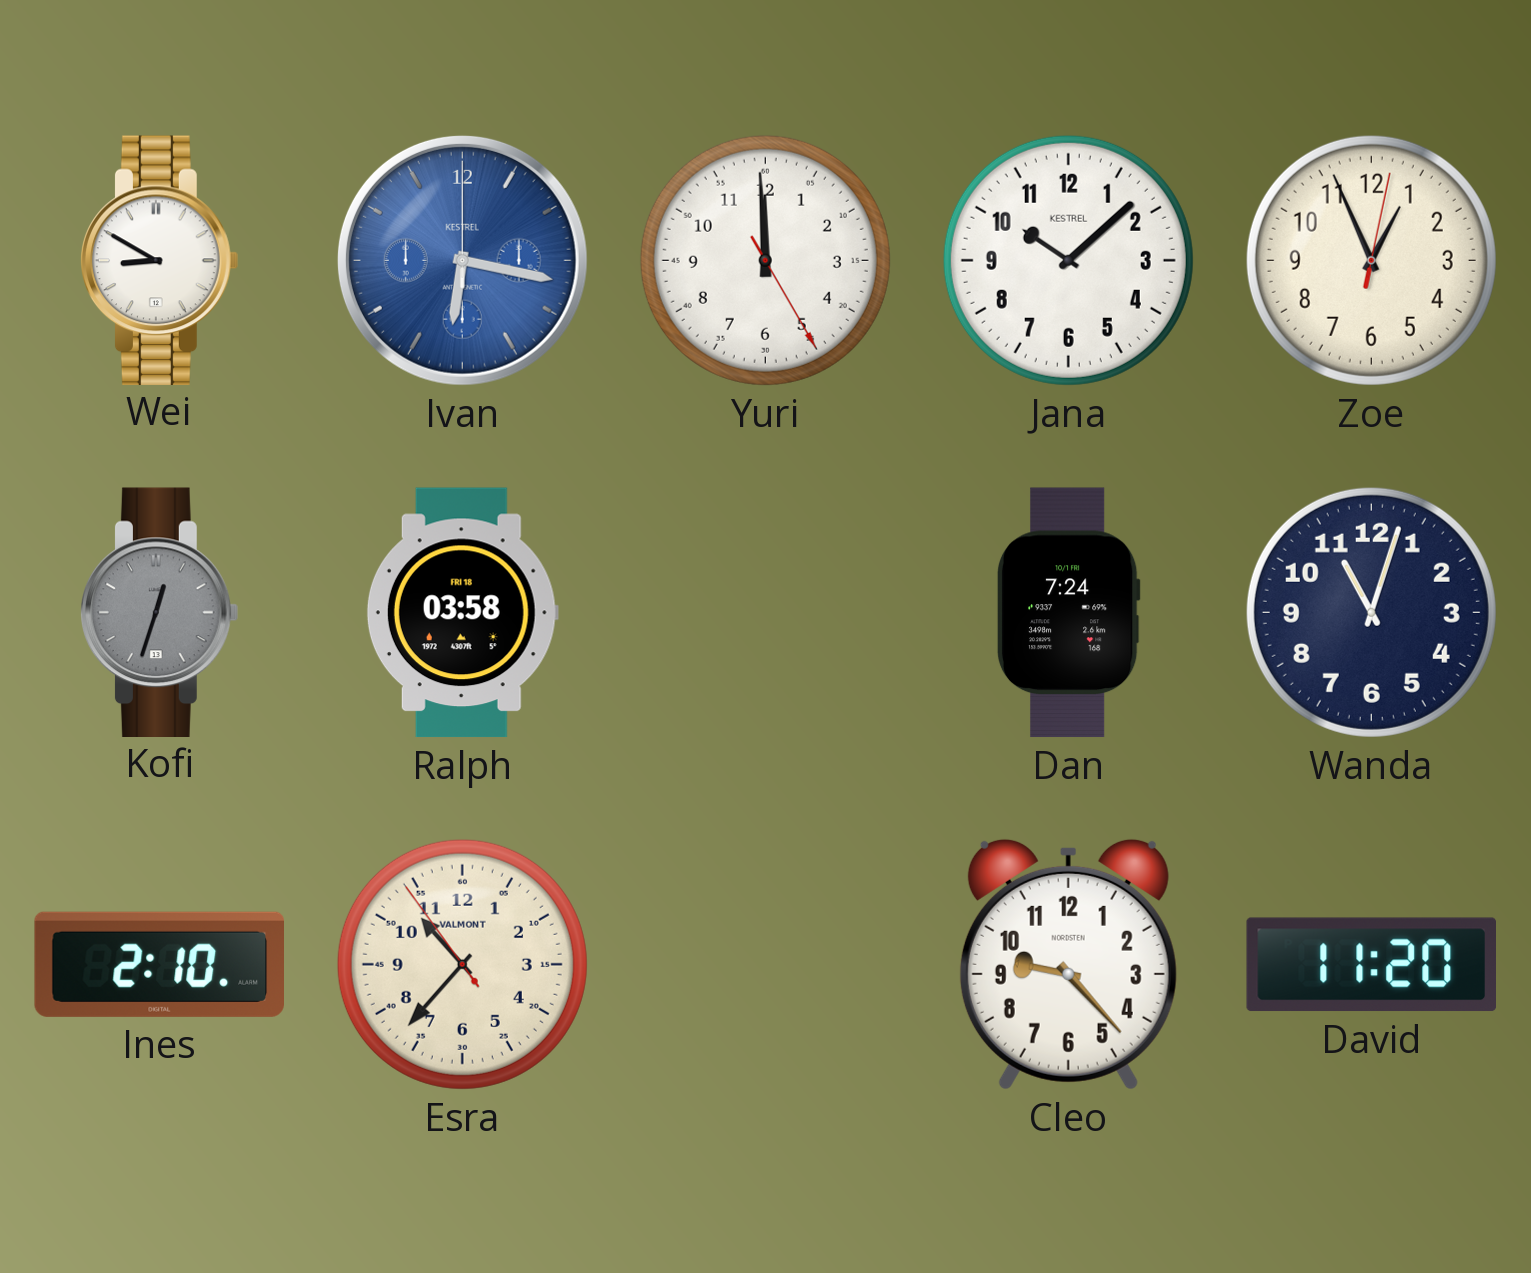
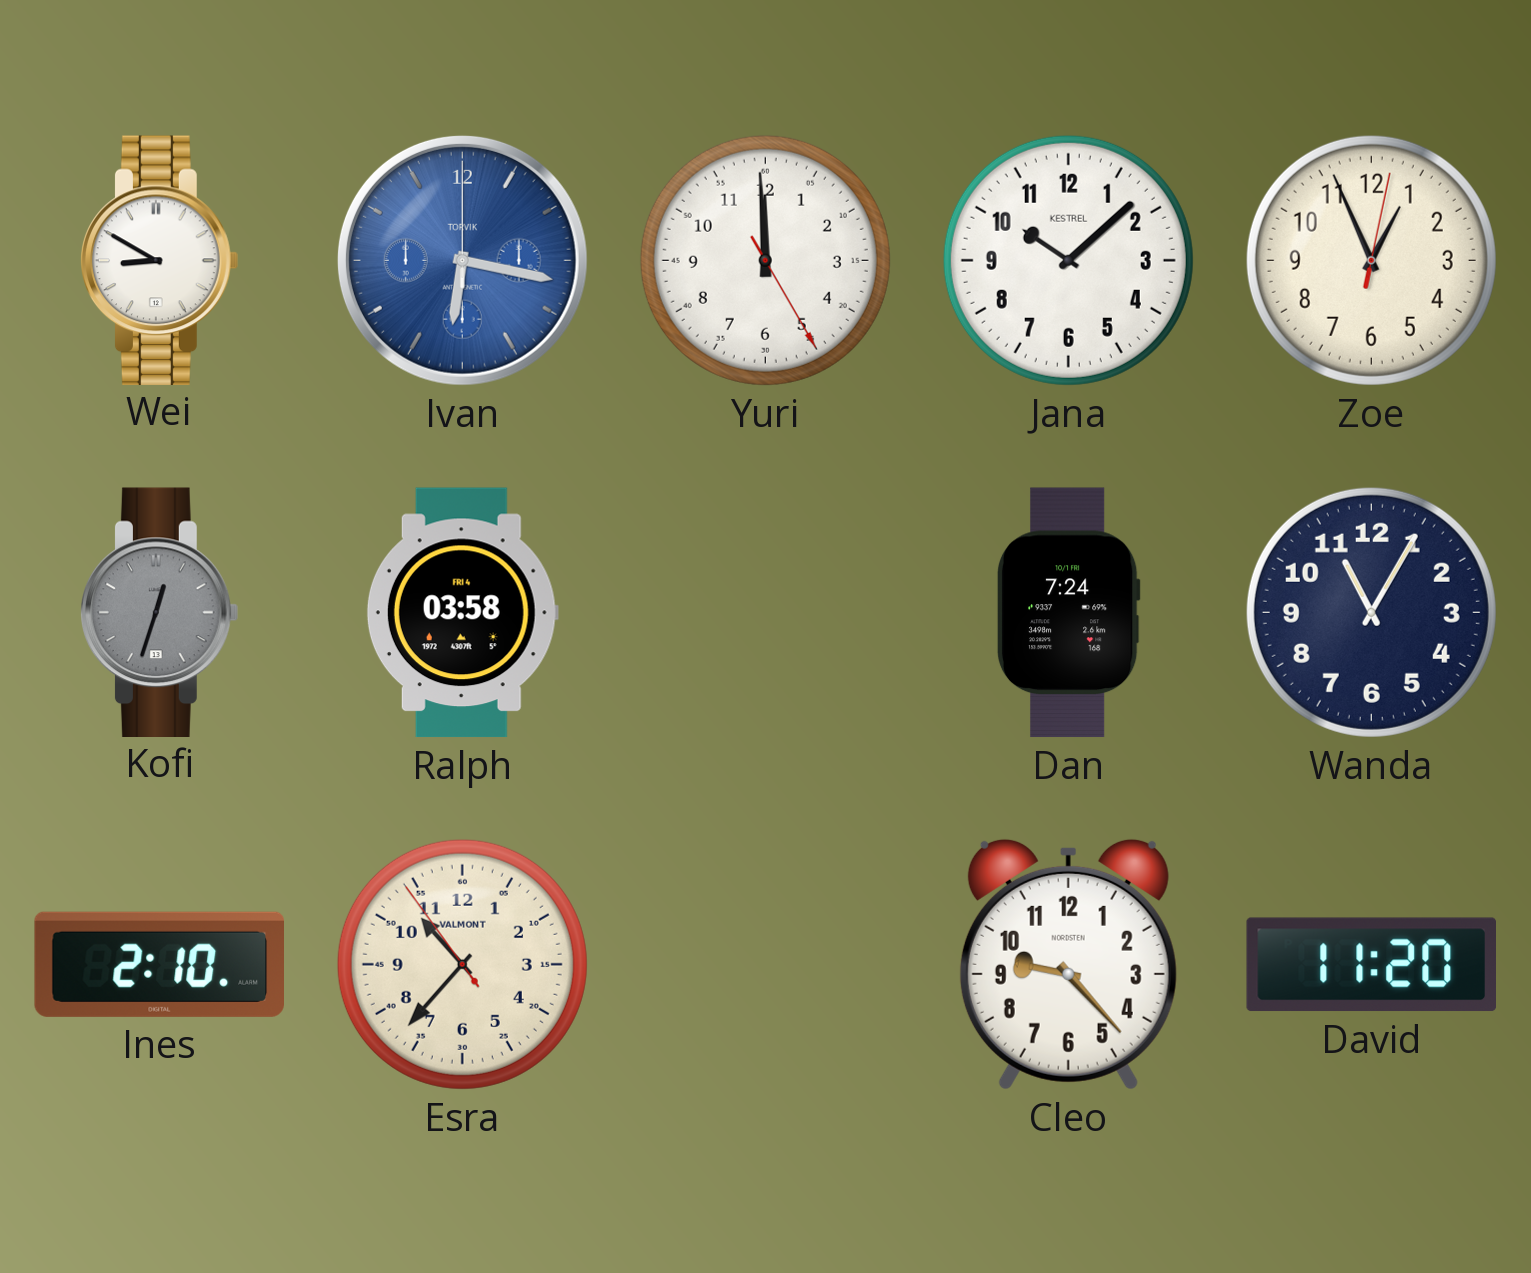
Ivan brand: KESTREL -> TORVIK (462, 260)
Ralph date: FRI 18 -> FRI 4 (462, 613)
Wanda: 11:03 -> 11:05 (1371, 612)
